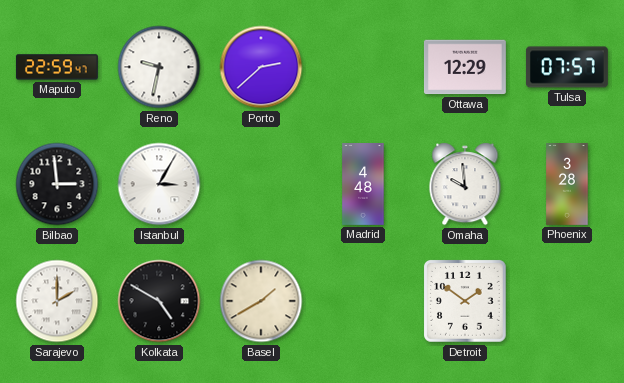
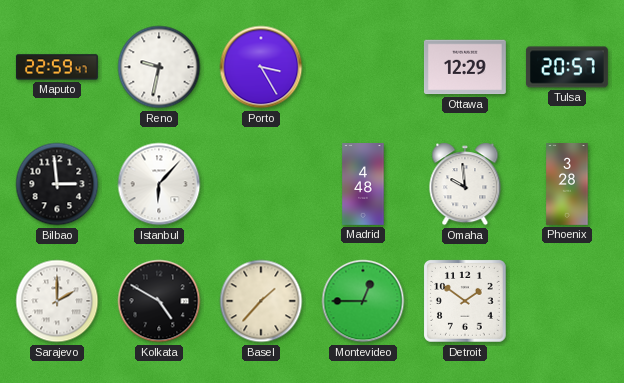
Porto: 2:38 -> 3:25 (261, 67)
Tulsa: 07:57 -> 20:57 (567, 67)
Istanbul: 3:05 -> 6:07 (159, 184)
Basel: 1:40 -> 1:37 (261, 301)
Montevideo: none -> 12:45 (363, 301)
